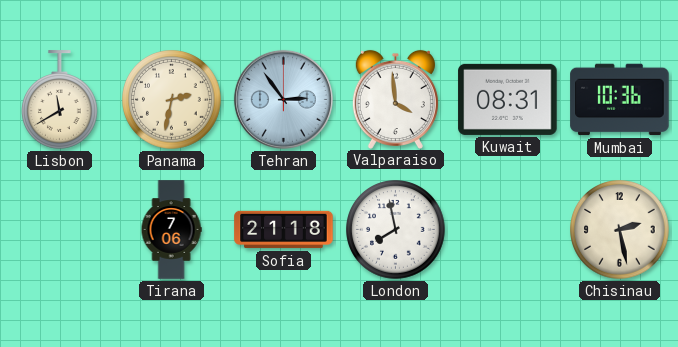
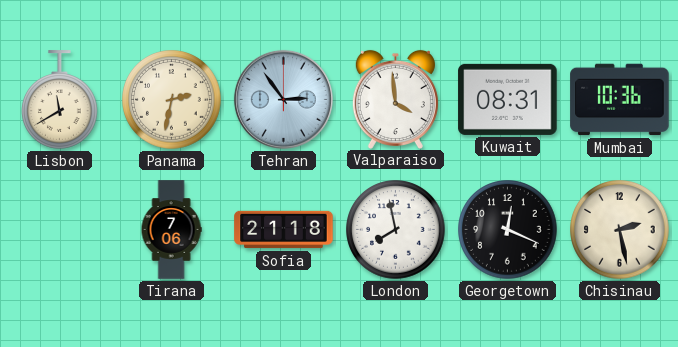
Georgetown: none -> 12:19 (508, 230)
